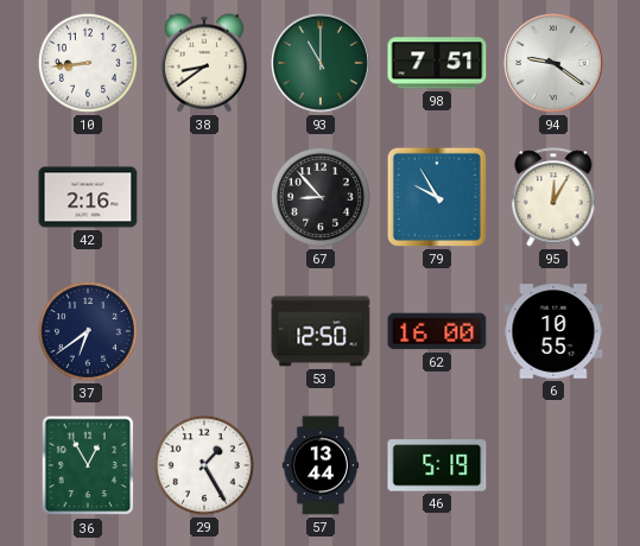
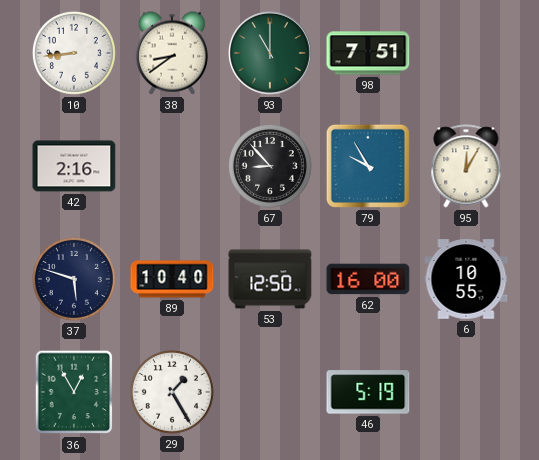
94: 9:21 -> none (553, 63)
37: 6:39 -> 5:48 (74, 279)
89: none -> 10:40 (172, 279)
57: 13:44 -> none (321, 465)
